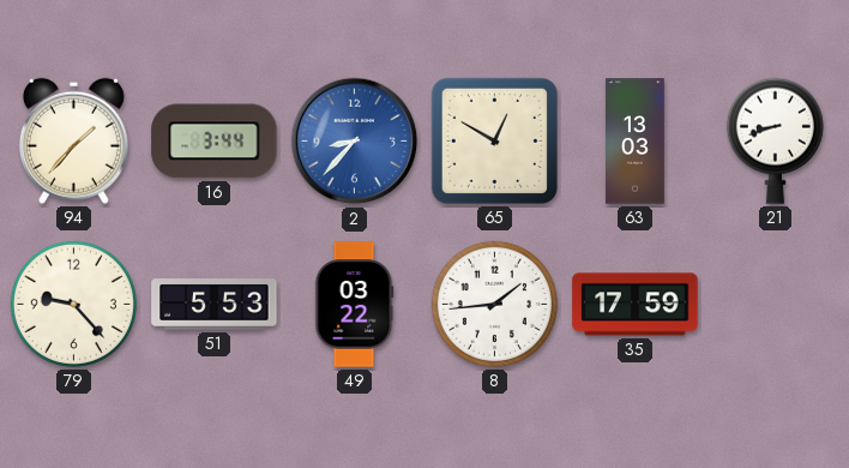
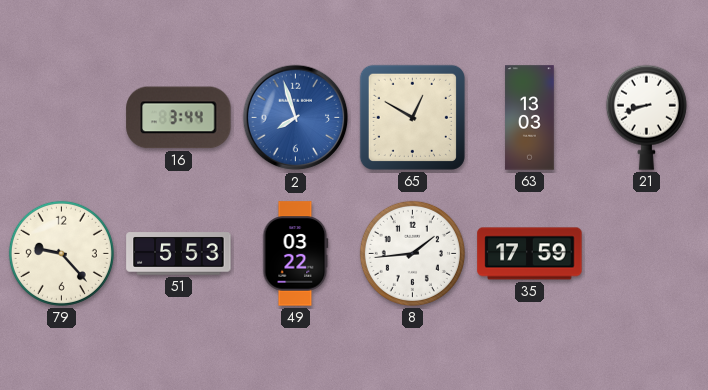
94: 1:37 -> none (73, 140)
2: 8:37 -> 7:57 (296, 118)
